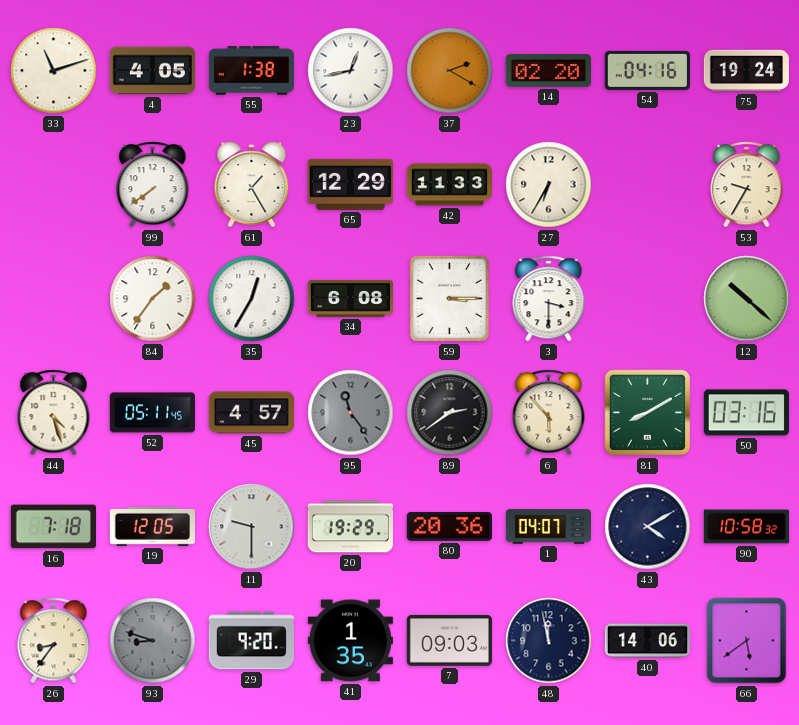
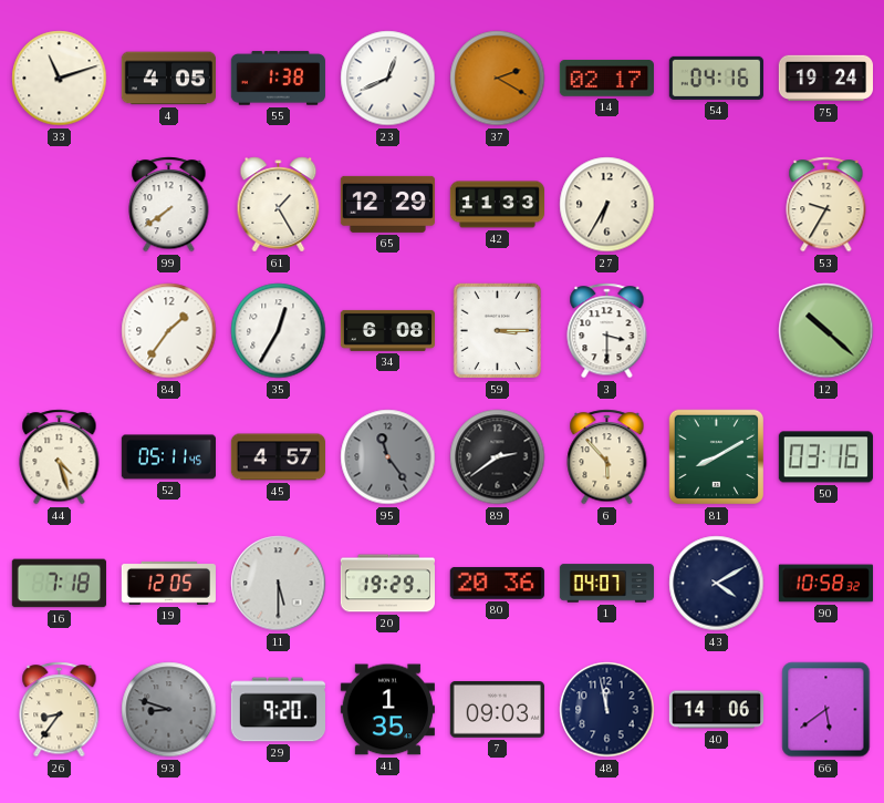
23: 12:43 -> 12:41 (388, 79)
14: 02:20 -> 02:17 (606, 79)
11: 9:30 -> 5:30 (279, 584)
